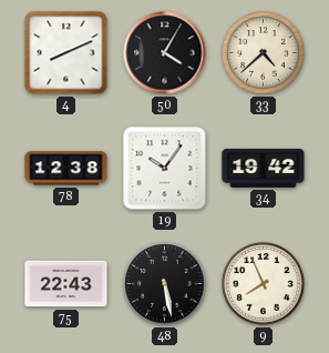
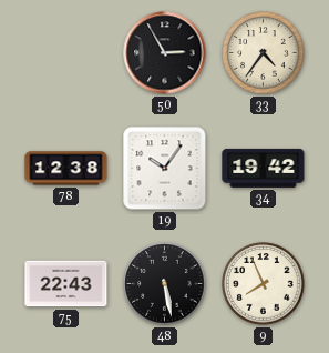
4: 8:11 -> none (66, 53)
50: 4:05 -> 2:55 (165, 53)
33: 4:38 -> 4:36 (264, 53)
